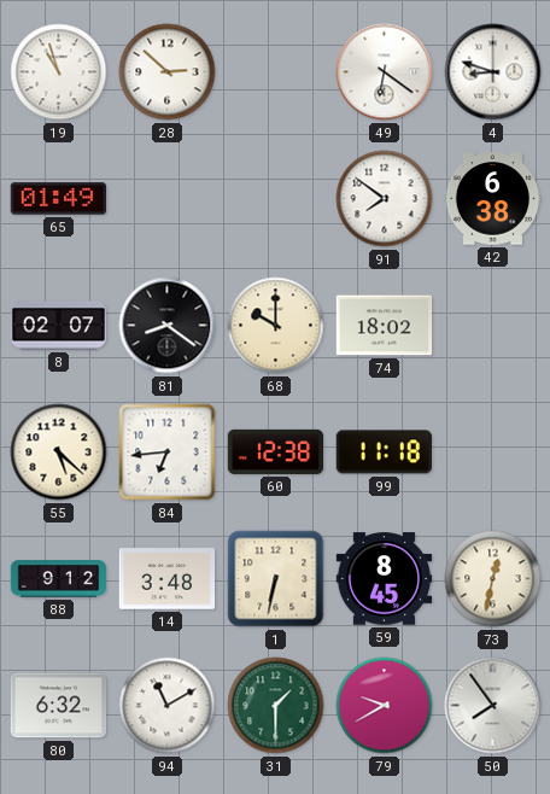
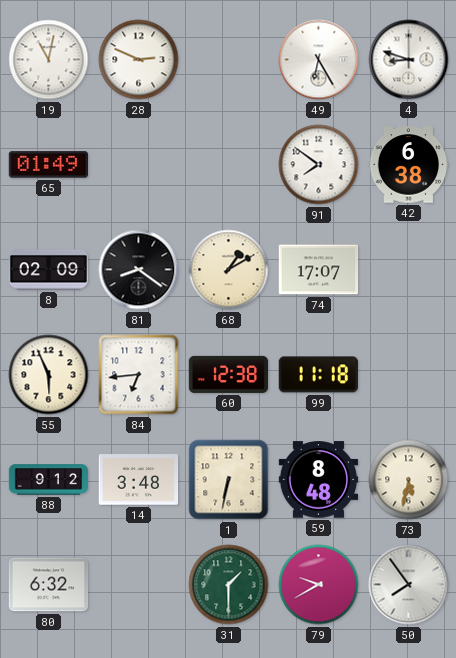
19: 10:57 -> 11:02 (49, 60)
28: 2:52 -> 2:49 (139, 60)
49: 6:21 -> 6:25 (319, 60)
8: 02:07 -> 02:09 (49, 270)
68: 10:00 -> 1:10 (229, 270)
74: 18:02 -> 17:07 (319, 270)
55: 5:22 -> 5:56 (49, 375)
59: 8:45 -> 8:48 (319, 480)
73: 12:32 -> 5:32 (409, 480)
94: 11:10 -> none (168, 706)
